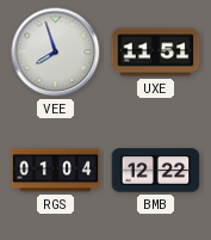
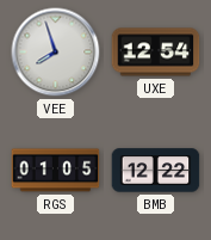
UXE: 11:51 -> 12:54 (156, 53)
RGS: 01:04 -> 01:05 (56, 171)
